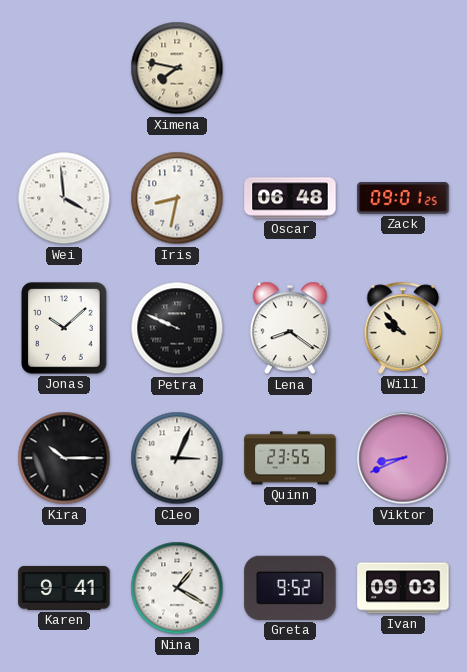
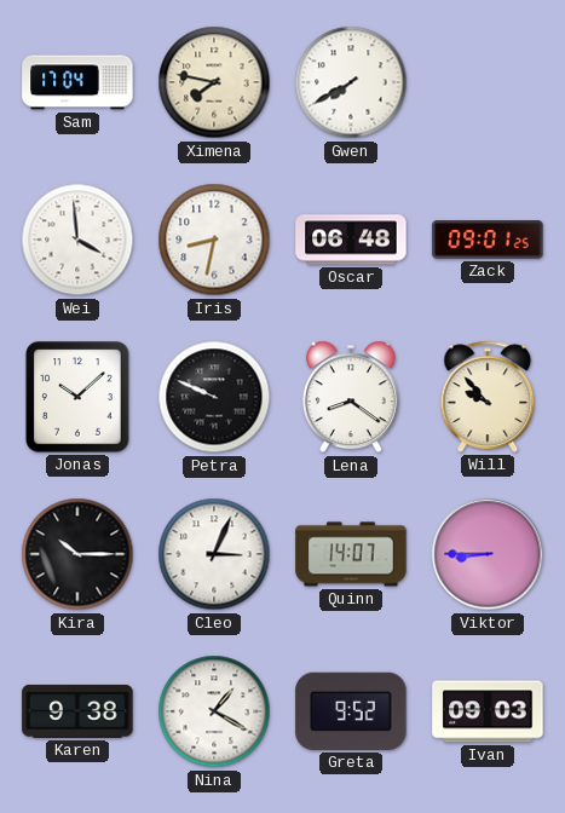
Sam: none -> 17:04 (77, 82)
Gwen: none -> 7:40 (351, 82)
Quinn: 23:55 -> 14:07 (351, 554)
Viktor: 8:41 -> 8:45 (488, 554)
Karen: 9:41 -> 9:38 (77, 711)
